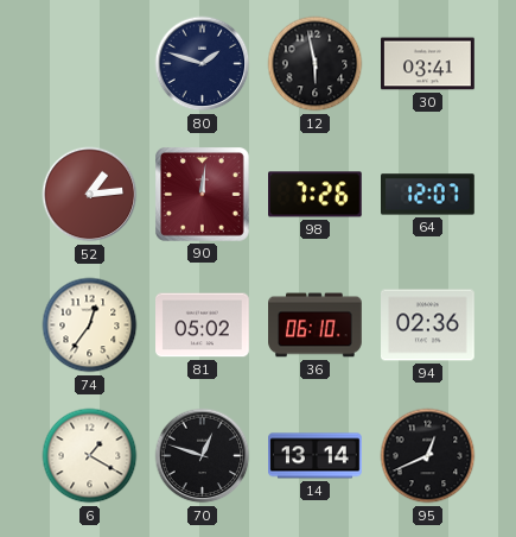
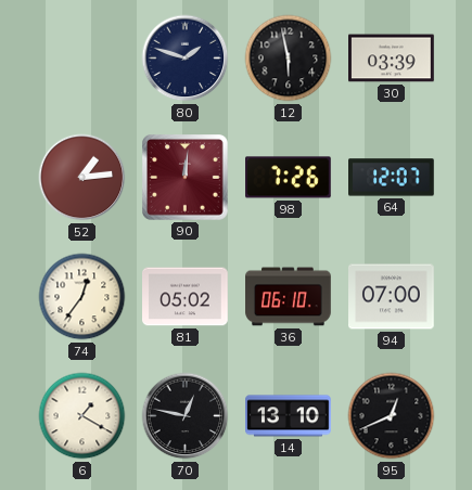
30: 03:41 -> 03:39 (392, 59)
94: 02:36 -> 07:00 (392, 297)
70: 12:48 -> 12:47 (186, 416)
14: 13:14 -> 13:10 (289, 416)
